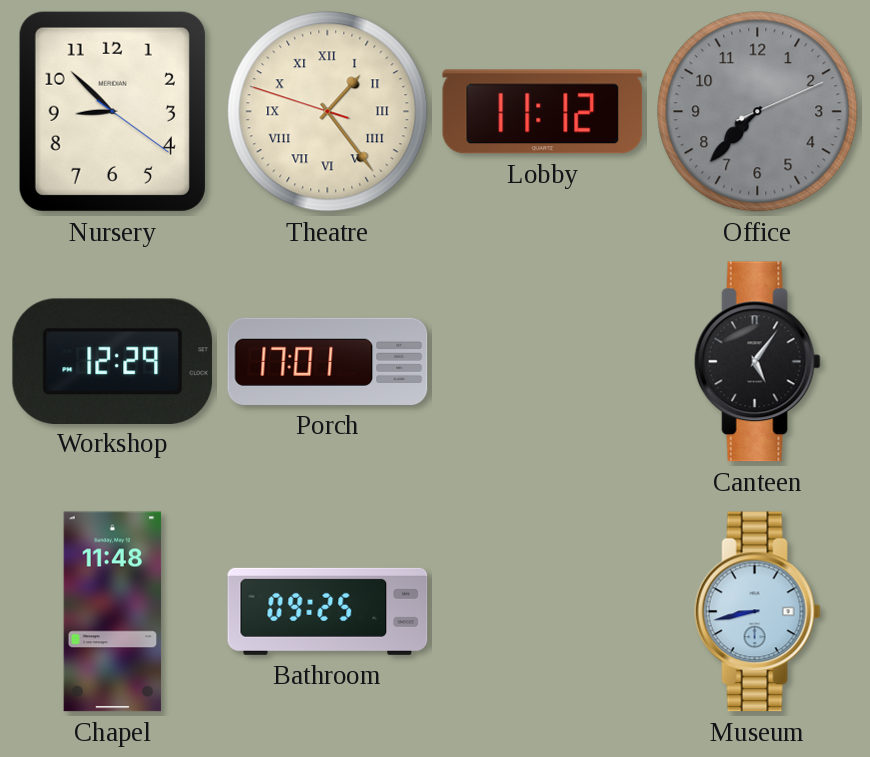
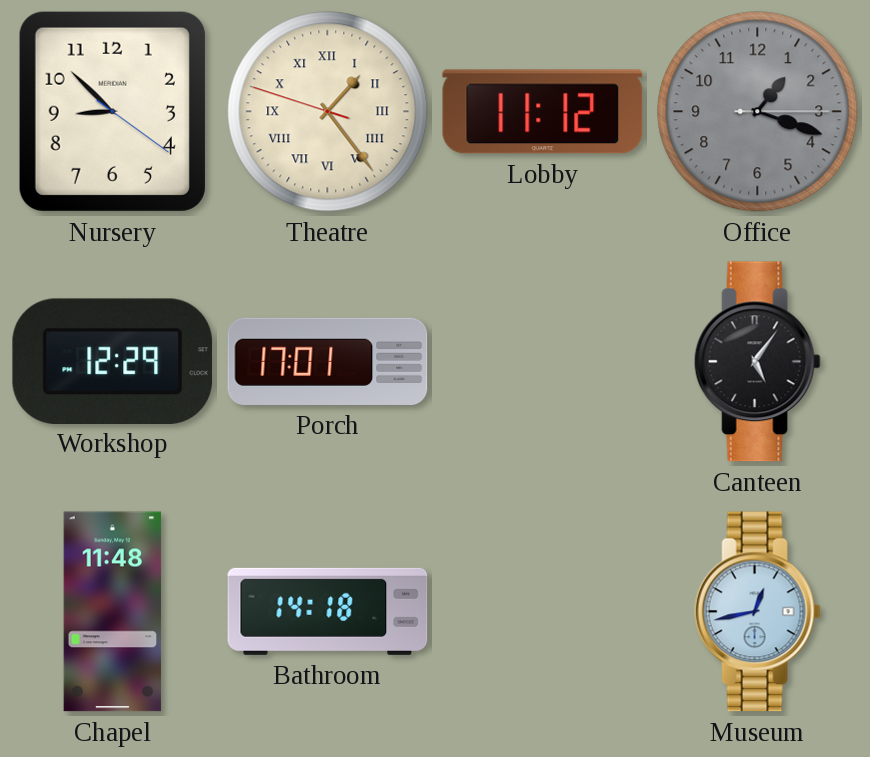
Office: 7:37 -> 1:18 (758, 112)
Bathroom: 09:25 -> 14:18 (328, 611)
Museum: 8:43 -> 12:43 (757, 612)
